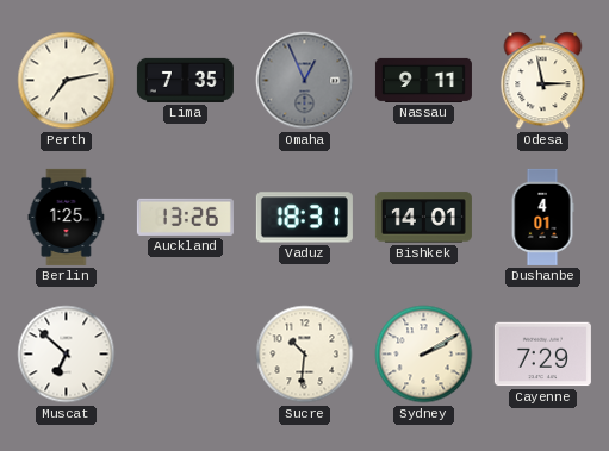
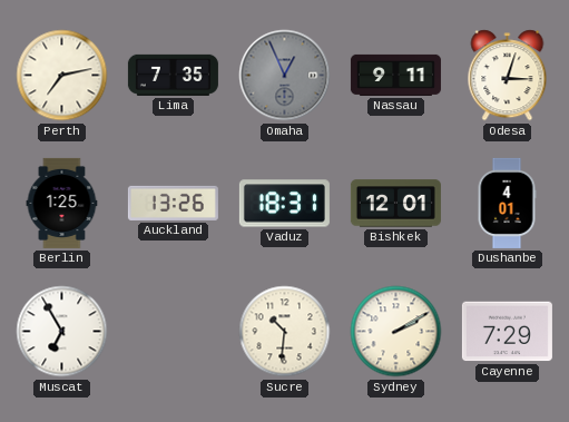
Odesa: 2:58 -> 3:03 (508, 76)
Bishkek: 14:01 -> 12:01 (395, 204)
Muscat: 6:52 -> 6:55 (62, 332)
